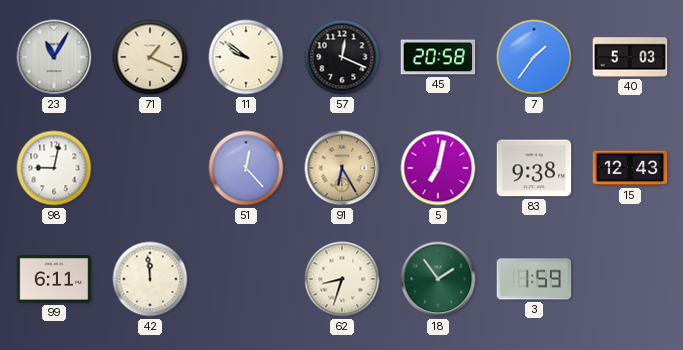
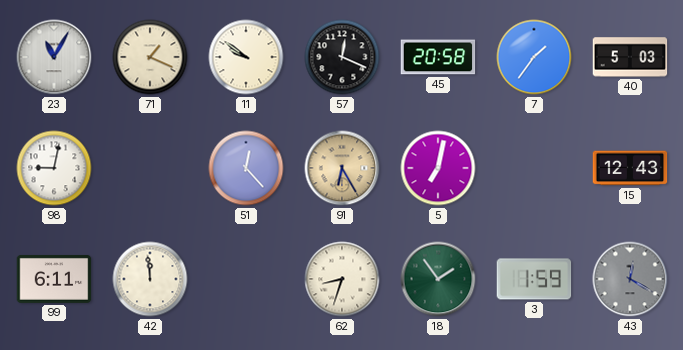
83: 9:38 -> none (534, 168)
43: none -> 12:20 (630, 279)
